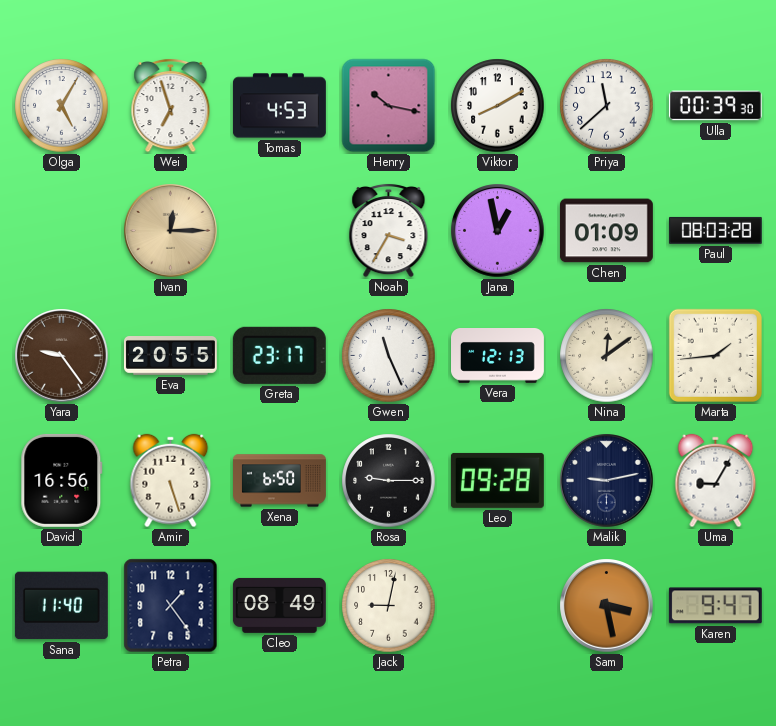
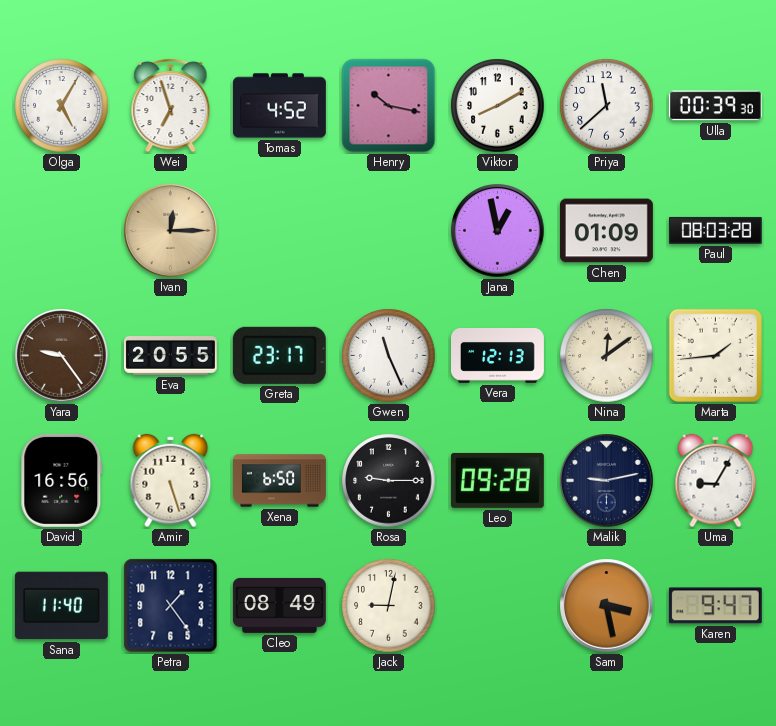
Tomas: 4:53 -> 4:52 (279, 106)
Noah: 3:35 -> none (389, 230)
